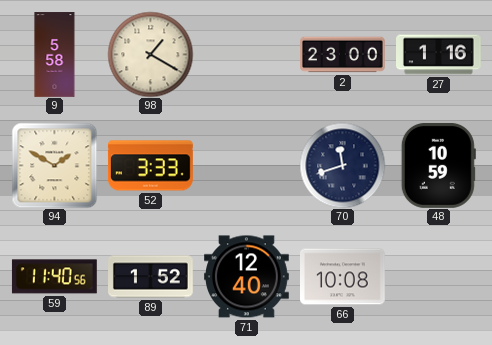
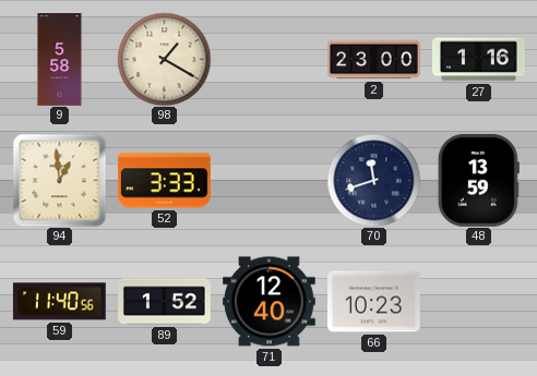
94: 1:50 -> 12:59 (59, 180)
48: 10:59 -> 13:59 (478, 180)
66: 10:08 -> 10:23 (374, 302)
